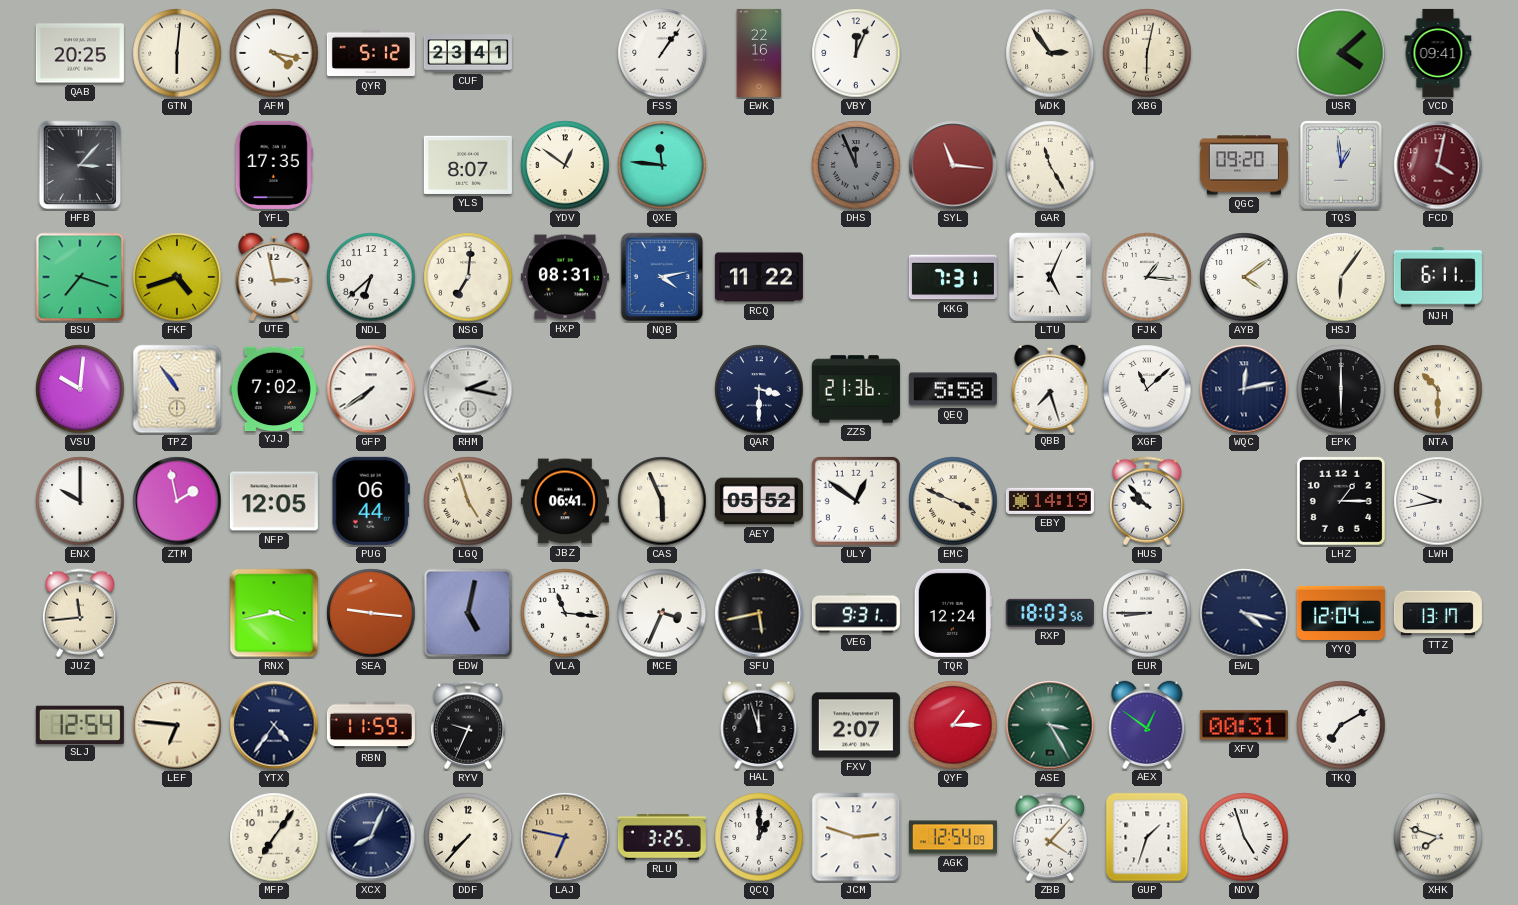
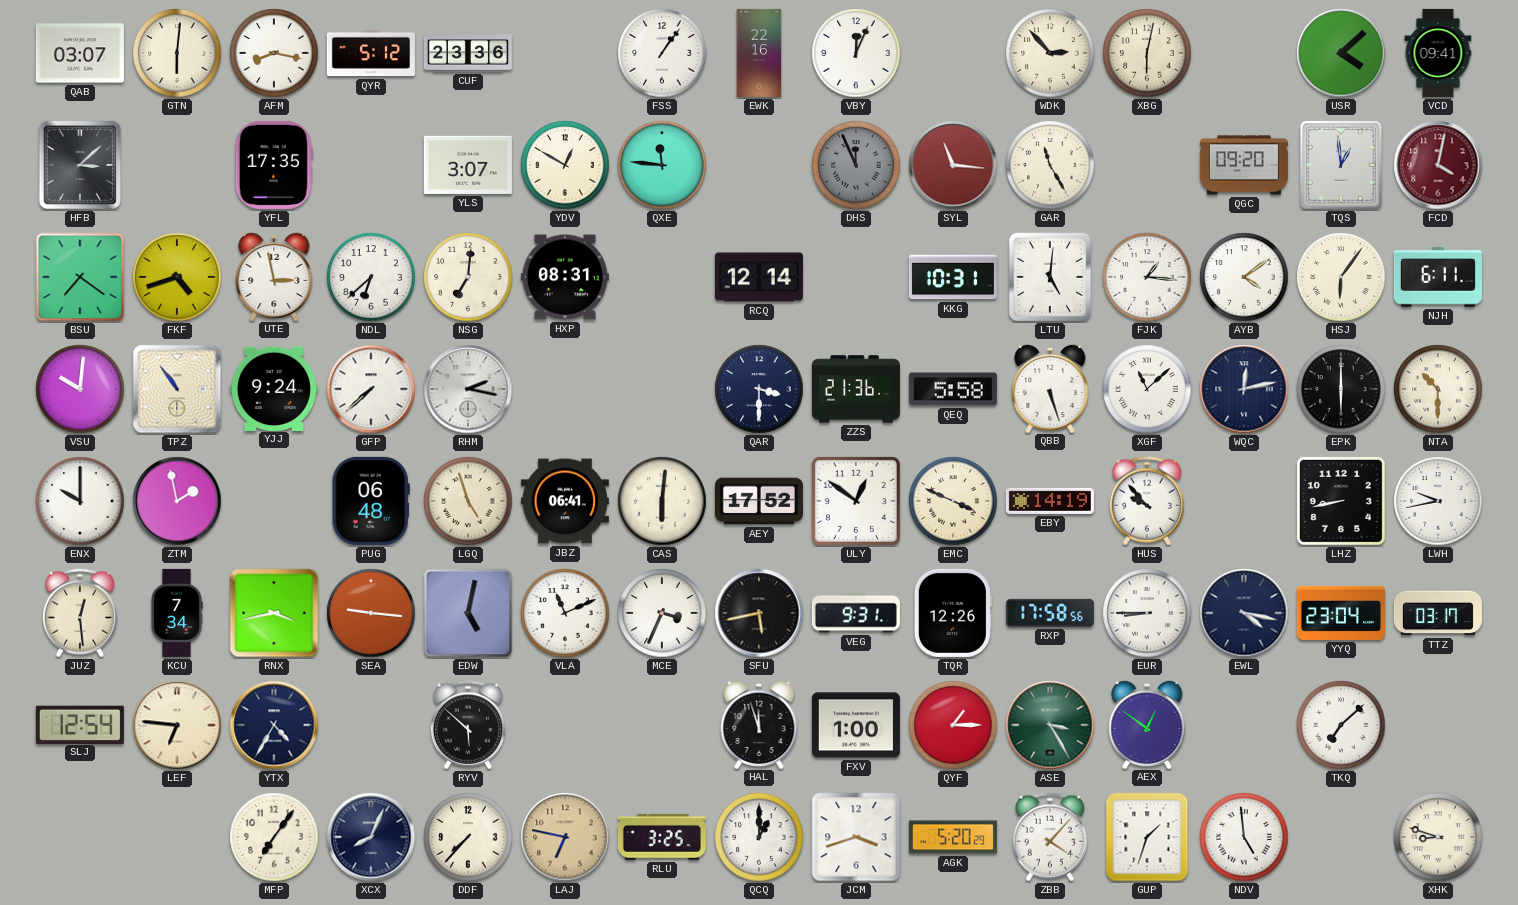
QAB: 20:25 -> 03:07 (80, 53)
AFM: 4:17 -> 8:17 (274, 53)
CUF: 23:41 -> 23:36 (468, 53)
WDK: 2:54 -> 2:53 (1050, 53)
HFB: 3:07 -> 3:08 (80, 165)
YLS: 8:07 -> 3:07 (468, 165)
YDV: 12:51 -> 12:50 (565, 165)
BSU: 7:18 -> 7:21 (80, 277)
NQB: 4:13 -> none (662, 277)
RCQ: 11:22 -> 12:14 (759, 277)
KKG: 7:31 -> 10:31 (953, 277)
LTU: 5:04 -> 5:01 (1050, 277)
YJJ: 7:02 -> 9:24 (274, 388)
GFP: 7:39 -> 7:38 (371, 389)
QBB: 7:27 -> 5:27 (1050, 388)
NFP: 12:05 -> none (274, 501)
PUG: 06:44 -> 06:48 (371, 501)
CAS: 5:56 -> 6:01 (662, 501)
AEY: 05:52 -> 17:52 (759, 501)
LHZ: 1:15 -> 8:43 (1341, 501)
JUZ: 11:44 -> 12:29 (80, 613)
KCU: none -> 7:34 (177, 613)
VLA: 11:16 -> 11:11 (565, 613)
TQR: 12:24 -> 12:26 (953, 613)
RXP: 18:03 -> 17:58 (1050, 613)
YYQ: 12:04 -> 23:04 (1341, 613)
TTZ: 13:17 -> 03:17 (1438, 613)
YTX: 4:36 -> 4:35 (274, 725)
RBN: 11:59 -> none (371, 725)
RYV: 9:34 -> 5:52 (468, 725)
FXV: 2:07 -> 1:00 (856, 725)
XFV: 00:31 -> none (1244, 725)
TKQ: 7:10 -> 7:08 (1341, 725)
JCM: 2:48 -> 3:42 (856, 837)
AGK: 12:54 -> 5:20 (953, 837)
NDV: 4:57 -> 4:59 (1244, 837)
XHK: 7:48 -> 8:48 (1438, 837)
